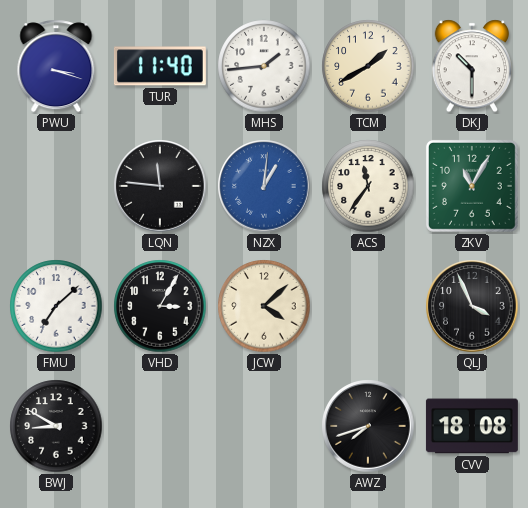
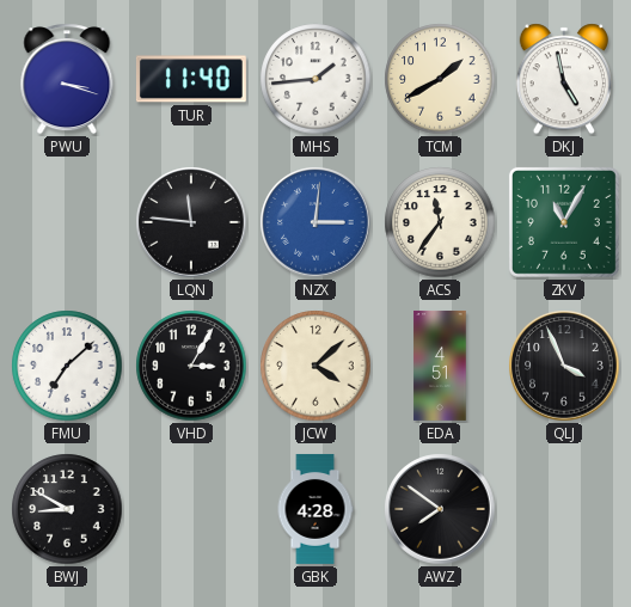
DKJ: 10:30 -> 4:58 (563, 79)
NZX: 1:01 -> 3:01 (315, 222)
EDA: none -> 4:51 (440, 366)
GBK: none -> 4:28 (315, 509)
AWZ: 7:42 -> 7:51 (440, 509)
CVV: 18:08 -> none (472, 426)
